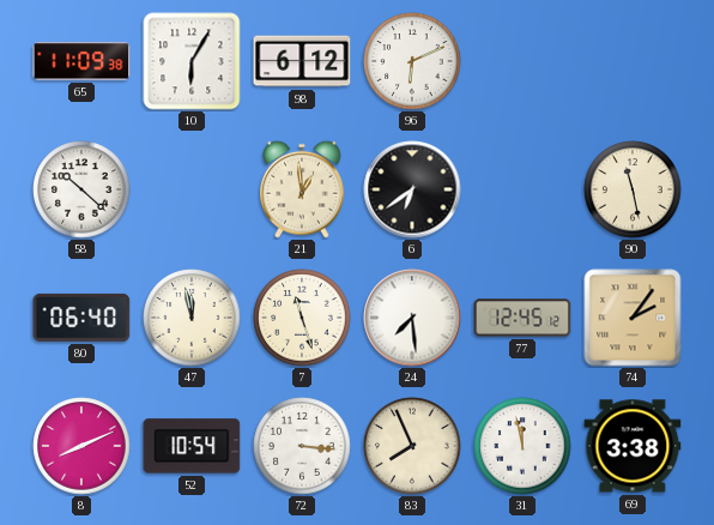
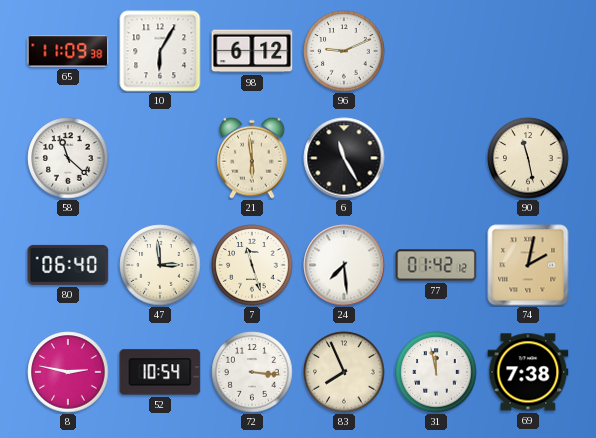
96: 6:11 -> 9:11 (344, 51)
58: 10:22 -> 11:22 (68, 158)
21: 12:59 -> 5:59 (252, 158)
6: 6:39 -> 11:25 (344, 158)
47: 11:58 -> 2:59 (160, 265)
77: 12:45 -> 01:42 (436, 265)
74: 2:06 -> 2:02 (528, 265)
8: 8:11 -> 2:47 (68, 372)
69: 3:38 -> 7:38 (528, 372)
